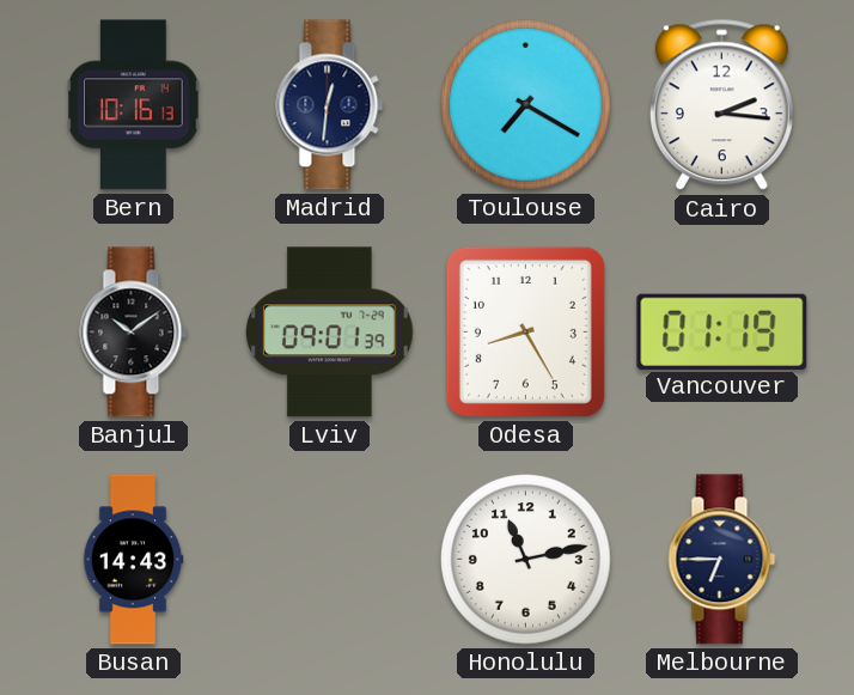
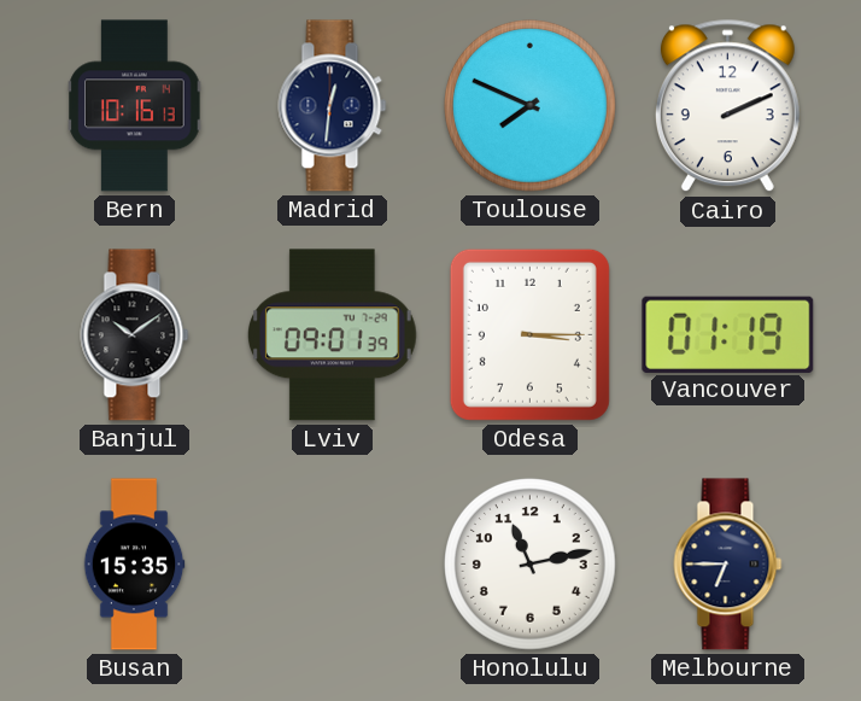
Toulouse: 7:20 -> 7:49 (531, 106)
Cairo: 2:16 -> 2:11 (727, 106)
Odesa: 8:25 -> 3:15 (529, 334)
Busan: 14:43 -> 15:35 (134, 565)
